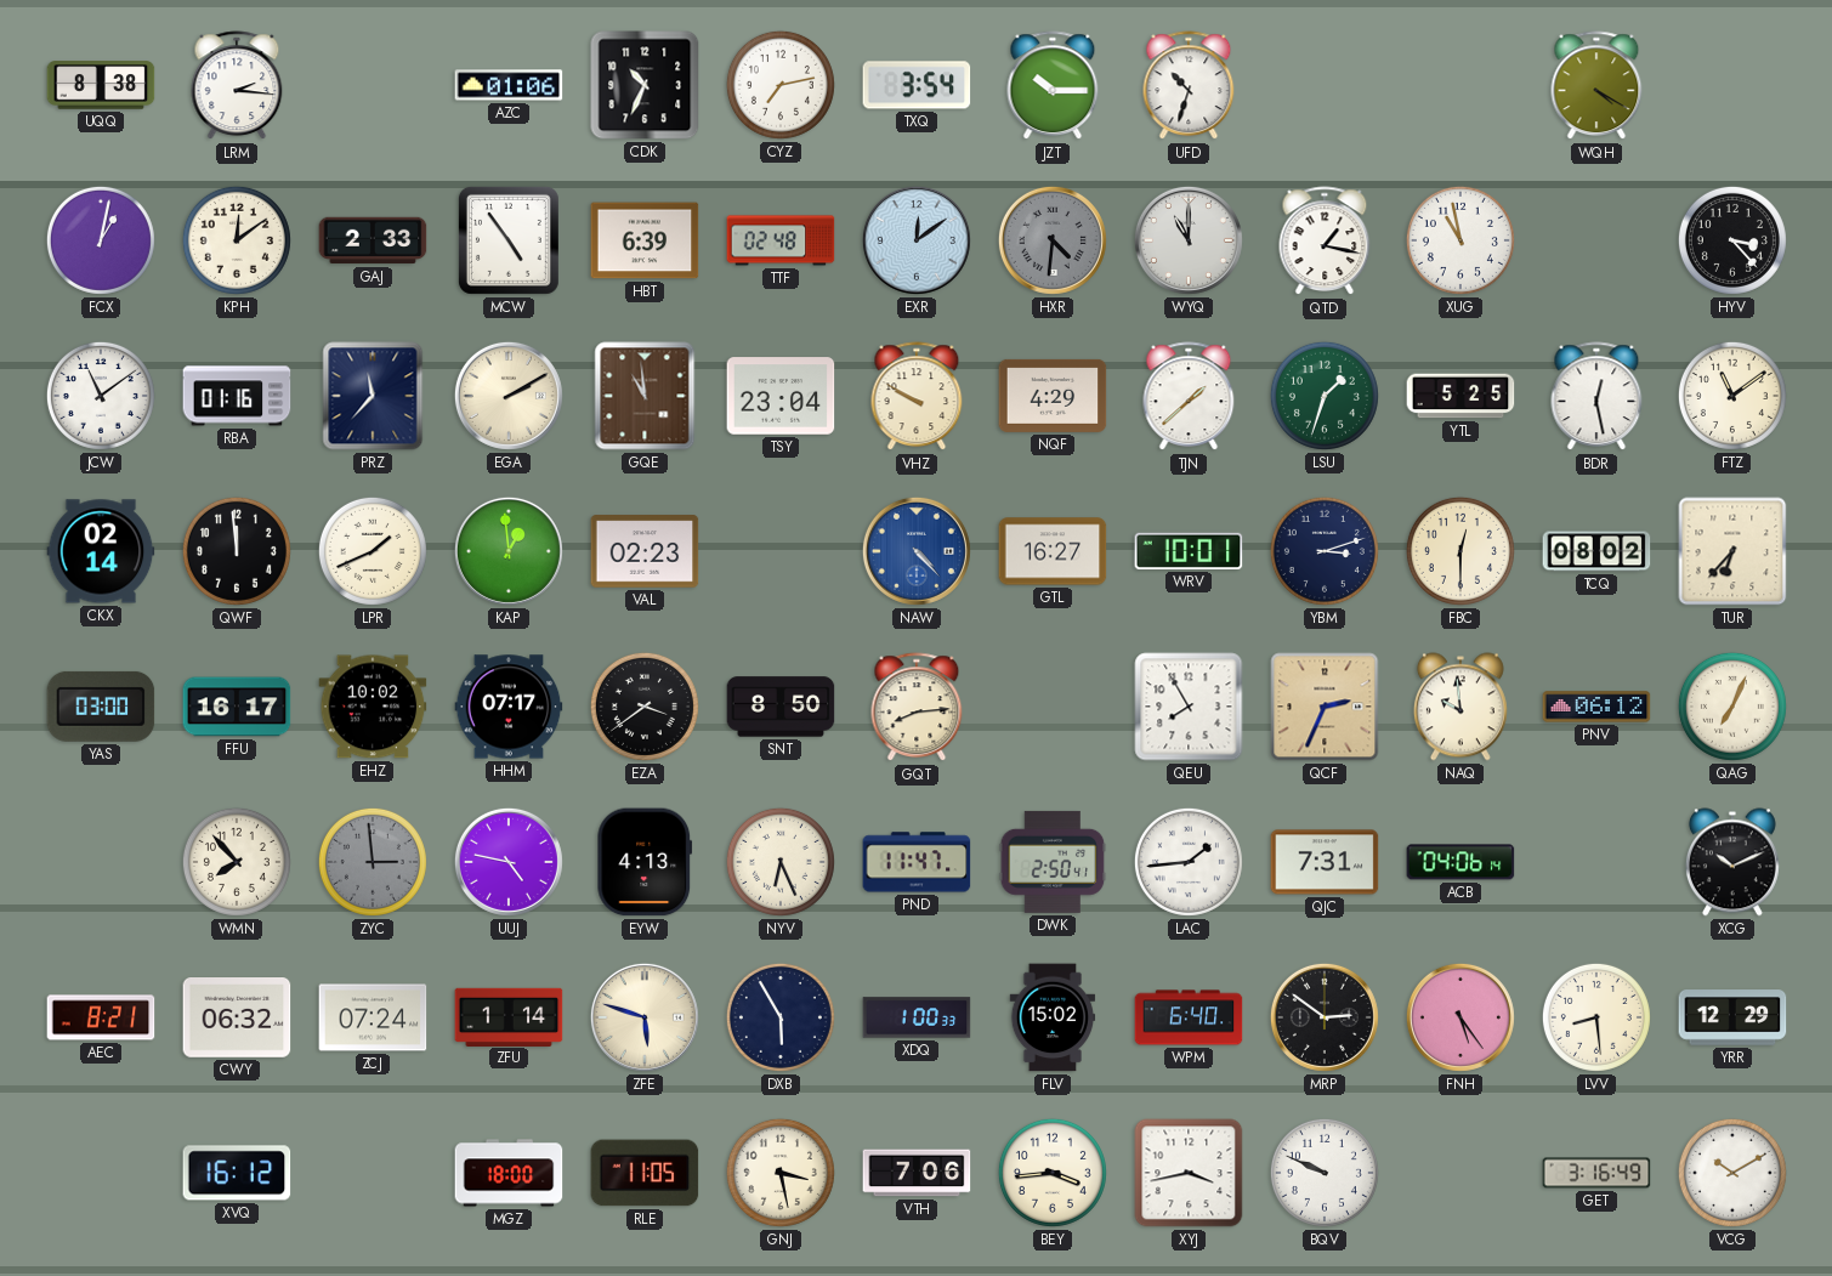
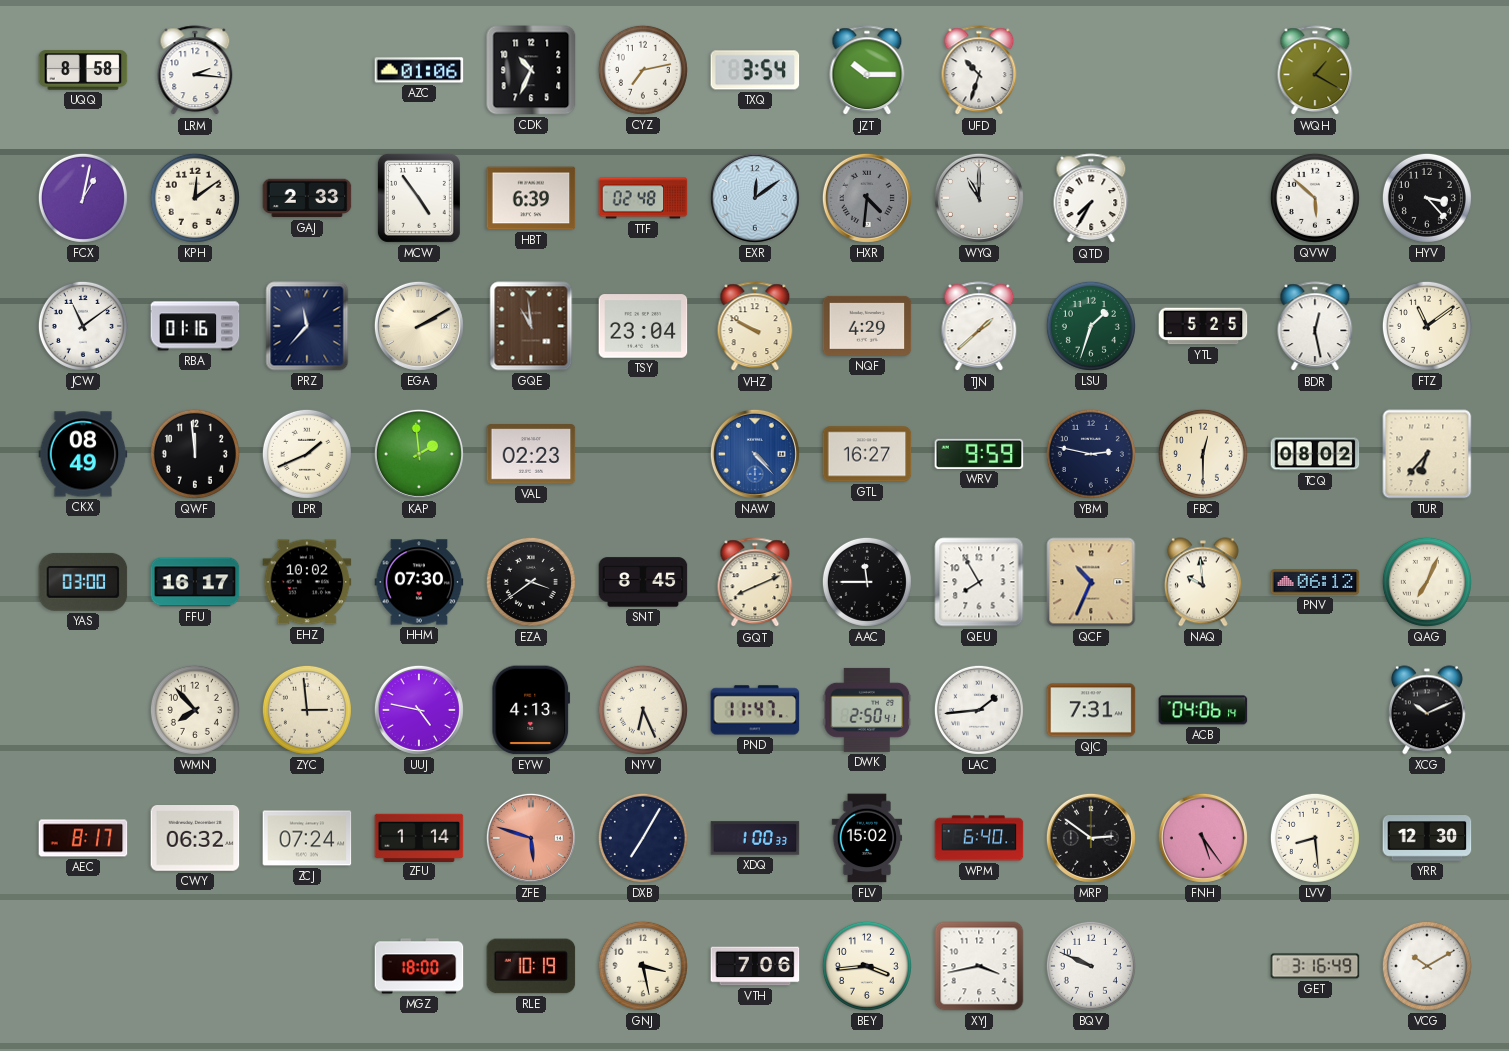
UQQ: 8:38 -> 8:58 (83, 70)
WQH: 4:20 -> 1:20 (1315, 71)
QTD: 1:17 -> 7:35 (1091, 199)
XUG: 10:58 -> none (1461, 240)
QVW: none -> 5:52 (1315, 198)
CKX: 02:14 -> 08:49 (83, 454)
KAP: 12:59 -> 1:59 (419, 454)
WRV: 10:01 -> 9:59 (979, 454)
YBM: 3:12 -> 2:47 (1091, 454)
HHM: 07:17 -> 07:30 (419, 582)
SNT: 8:50 -> 8:45 (643, 582)
GQT: 8:14 -> 8:11 (755, 583)
AAC: none -> 11:45 (867, 582)
QCF: 2:34 -> 10:34 (1091, 582)
ZYC dial: grey -> cream (307, 710)
AEC: 8:21 -> 8:17 (83, 838)
ZFE dial: cream -> salmon (531, 838)
DXB: 5:55 -> 7:05 (643, 838)
YRR: 12:29 -> 12:30 (1427, 838)
XVQ: 16:12 -> none (237, 1173)
RLE: 11:05 -> 10:19 (531, 966)
